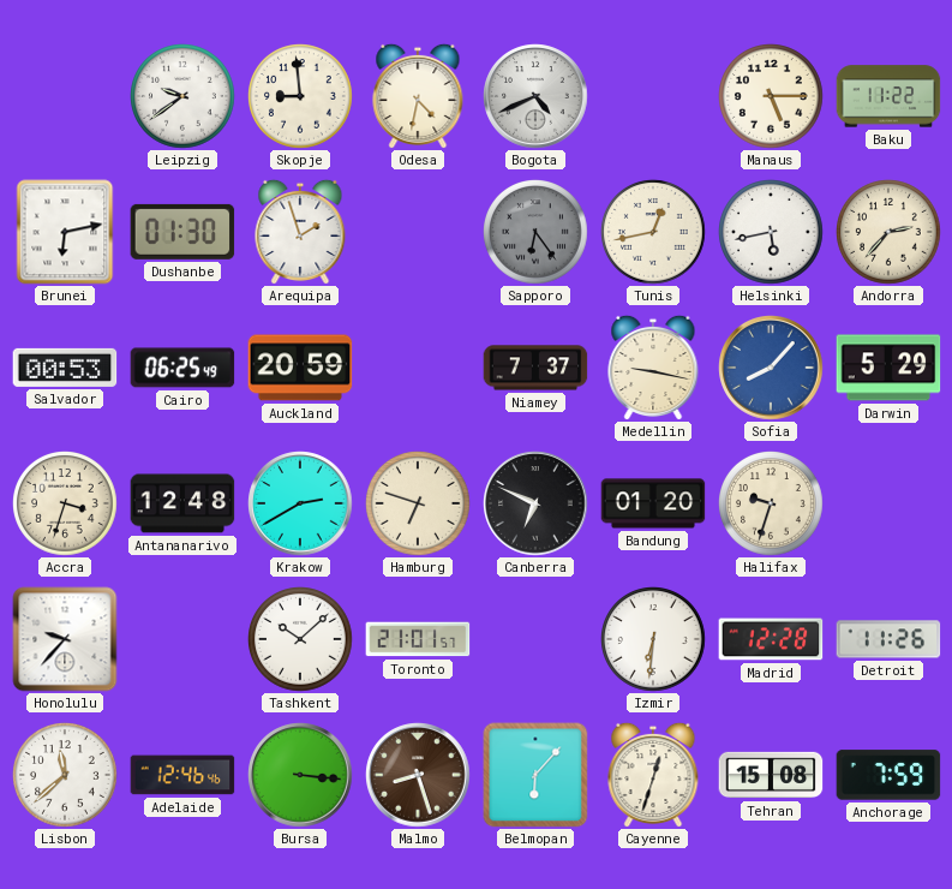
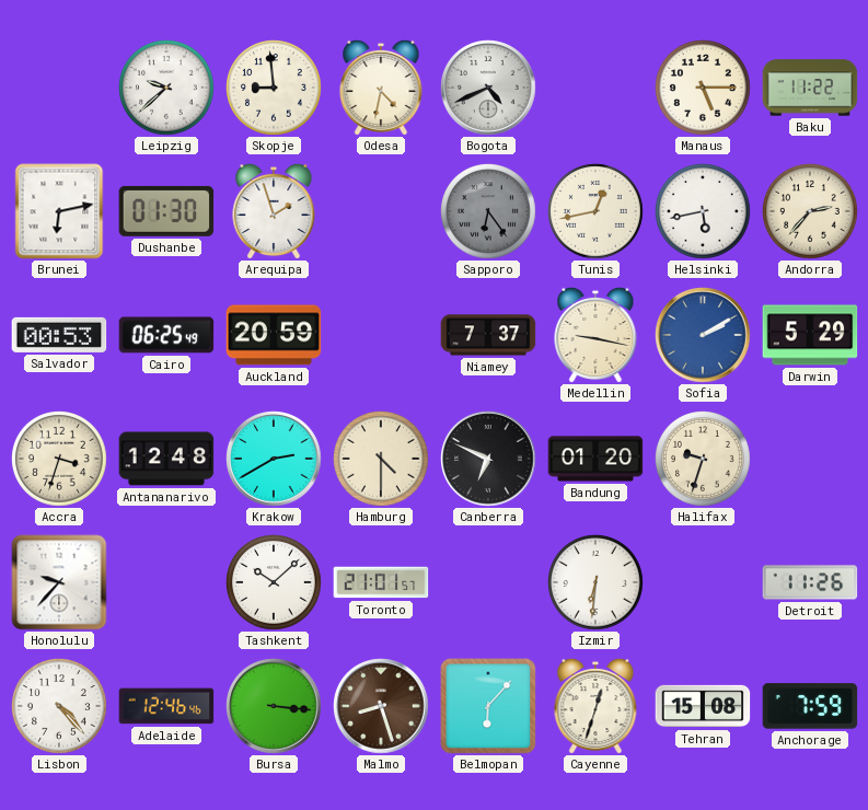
Leipzig: 9:39 -> 9:38 (167, 89)
Sofia: 8:07 -> 2:10 (703, 335)
Hamburg: 6:48 -> 4:30 (382, 460)
Madrid: 12:28 -> none (771, 639)
Lisbon: 11:38 -> 4:23 (60, 707)
